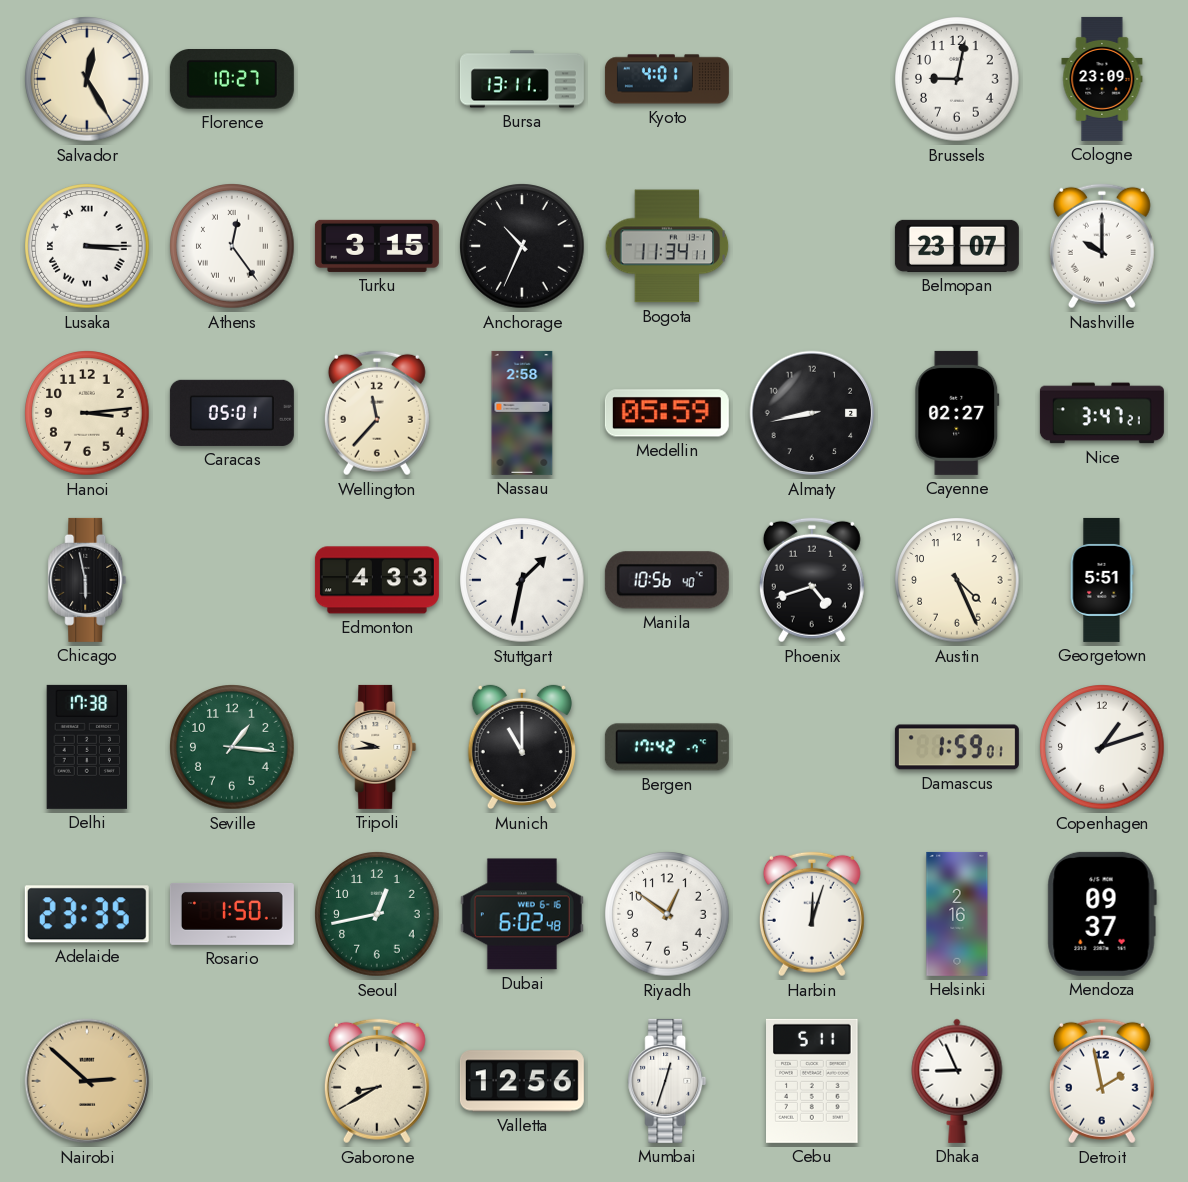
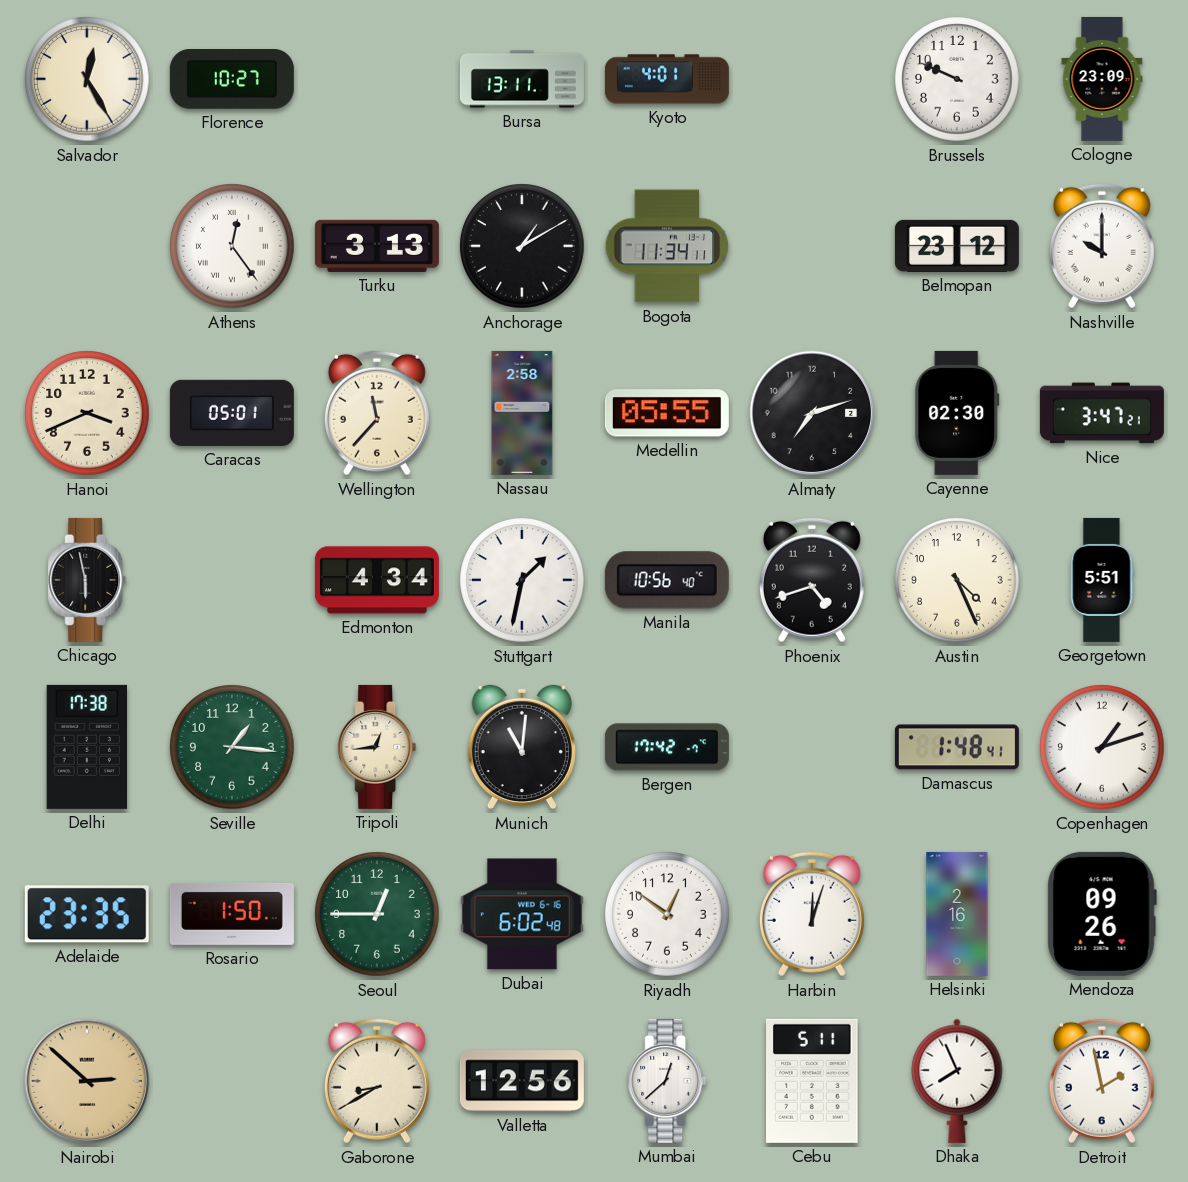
Brussels: 9:02 -> 9:49 (957, 79)
Lusaka: 3:15 -> none (87, 246)
Turku: 3:15 -> 3:13 (377, 246)
Anchorage: 10:34 -> 1:10 (522, 246)
Belmopan: 23:07 -> 23:12 (957, 246)
Hanoi: 3:14 -> 3:41 (87, 413)
Medellin: 05:59 -> 05:55 (667, 413)
Almaty: 8:43 -> 7:12 (812, 413)
Cayenne: 02:27 -> 02:30 (957, 413)
Edmonton: 4:33 -> 4:34 (377, 580)
Tripoli: 9:44 -> 12:44 (377, 747)
Munich: 11:00 -> 11:01 (522, 747)
Damascus: 1:59 -> 1:48 (957, 747)
Seoul: 12:43 -> 12:45 (377, 914)
Mendoza: 09:37 -> 09:26 (1102, 914)
Mumbai: 12:33 -> 12:38 (667, 1081)
Dhaka: 8:56 -> 7:56 (957, 1081)
